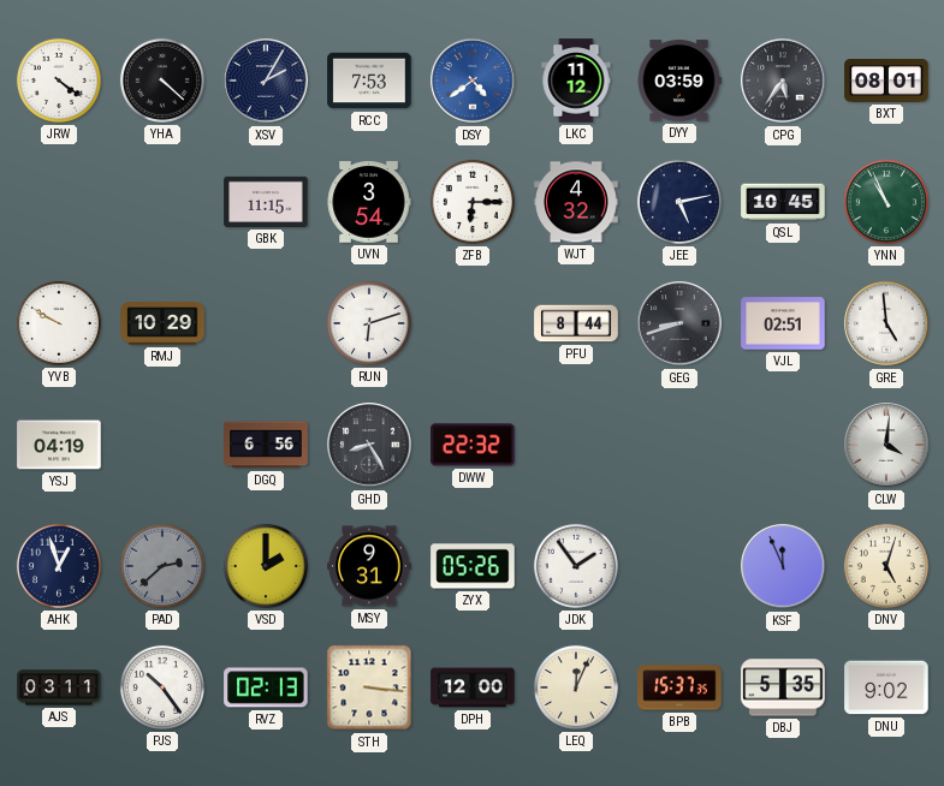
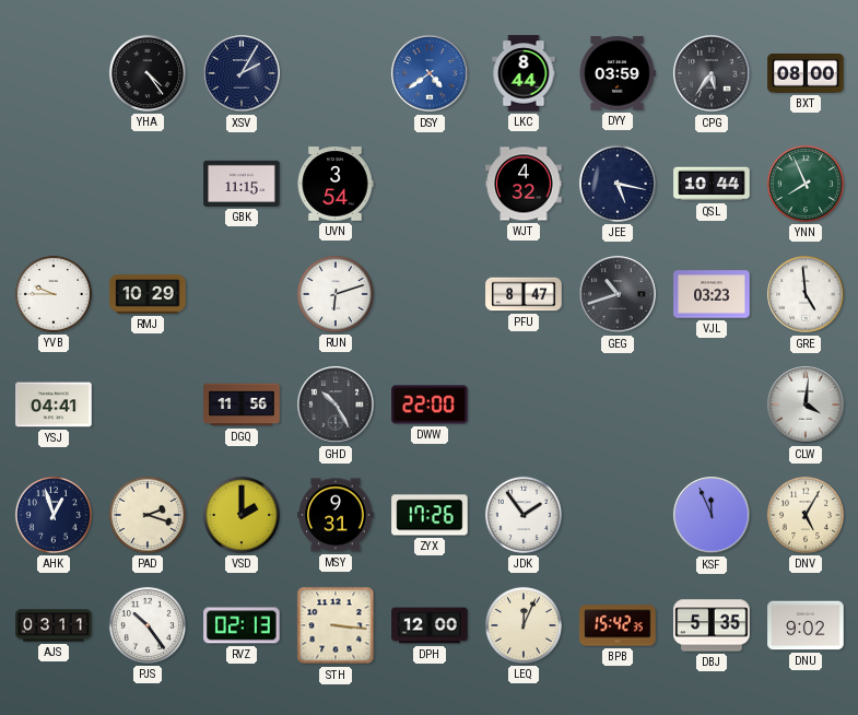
JRW: 4:21 -> none (59, 81)
YHA: 4:22 -> 4:24 (148, 73)
RCC: 7:53 -> none (369, 81)
LKC: 11:12 -> 8:44 (524, 73)
BXT: 08:01 -> 08:00 (806, 74)
ZFB: 6:15 -> none (473, 202)
JEE: 5:13 -> 5:17 (618, 184)
QSL: 10:45 -> 10:44 (712, 184)
YNN: 10:56 -> 7:56 (806, 184)
YVB: 9:50 -> 9:45 (54, 294)
PFU: 8:44 -> 8:47 (524, 294)
GEG: 8:42 -> 10:42 (618, 294)
VJL: 02:51 -> 03:23 (712, 294)
YSJ: 04:19 -> 04:41 (54, 405)
DGQ: 6:56 -> 11:56 (242, 405)
GHD: 8:25 -> 10:25 (336, 405)
DWW: 22:32 -> 22:00 (430, 405)
PAD: 2:38 -> 2:18 (148, 515)
PAD dial: grey -> cream (148, 515)
ZYX: 05:26 -> 17:26 (430, 515)
DNV: 5:03 -> 5:05 (806, 515)
BPB: 15:37 -> 15:42 (618, 625)
